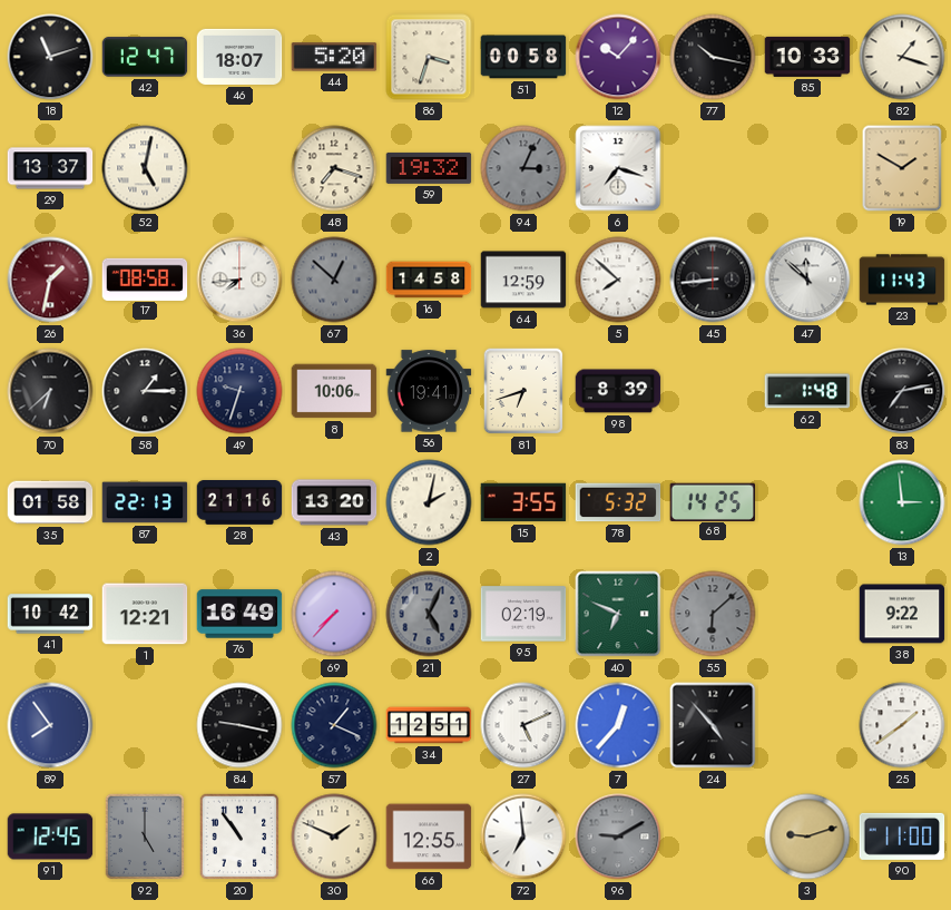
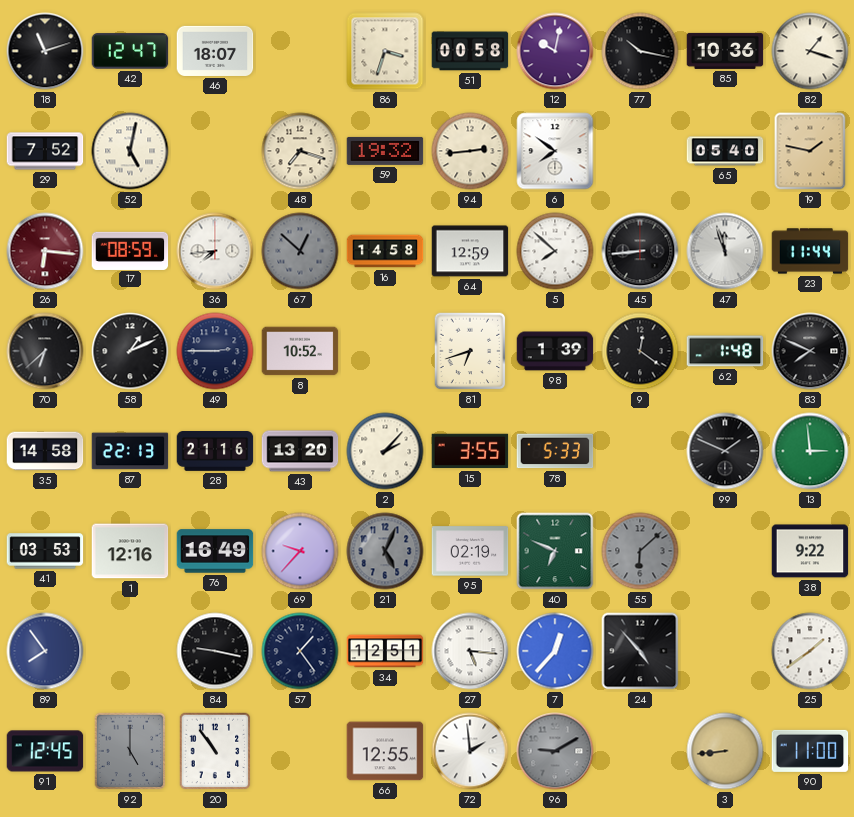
44: 5:20 -> none (334, 57)
12: 10:07 -> 10:02 (555, 51)
85: 10:33 -> 10:36 (725, 51)
29: 13:37 -> 7:52 (45, 151)
94: 3:04 -> 2:44 (470, 151)
94 dial: grey -> cream (470, 151)
6: 7:18 -> 7:51 (555, 151)
65: none -> 05:40 (725, 151)
19: 1:50 -> 1:47 (810, 151)
26: 1:32 -> 6:16 (45, 251)
17: 08:58 -> 08:59 (130, 250)
47: 11:52 -> 11:57 (725, 251)
23: 11:43 -> 11:44 (810, 251)
58: 1:15 -> 1:11 (130, 351)
49: 9:33 -> 2:45 (215, 351)
8: 10:06 -> 10:52 (300, 351)
56: 19:41 -> none (429, 391)
98: 8:39 -> 1:39 (555, 351)
9: none -> 12:21 (640, 351)
83: 7:13 -> 7:49 (810, 351)
35: 01:58 -> 14:58 (45, 451)
2: 2:02 -> 2:07 (385, 451)
78: 5:32 -> 5:33 (555, 451)
68: 14:25 -> none (713, 501)
99: none -> 1:49 (725, 451)
41: 10:42 -> 03:53 (45, 551)
1: 12:21 -> 12:16 (130, 551)
69: 7:37 -> 9:37 (300, 551)
57: 1:19 -> 1:24 (300, 651)
27: 5:11 -> 5:16 (470, 651)
30: 1:49 -> none (334, 836)
72: 6:59 -> 1:59 (470, 751)
3: 9:12 -> 8:44 (725, 751)
